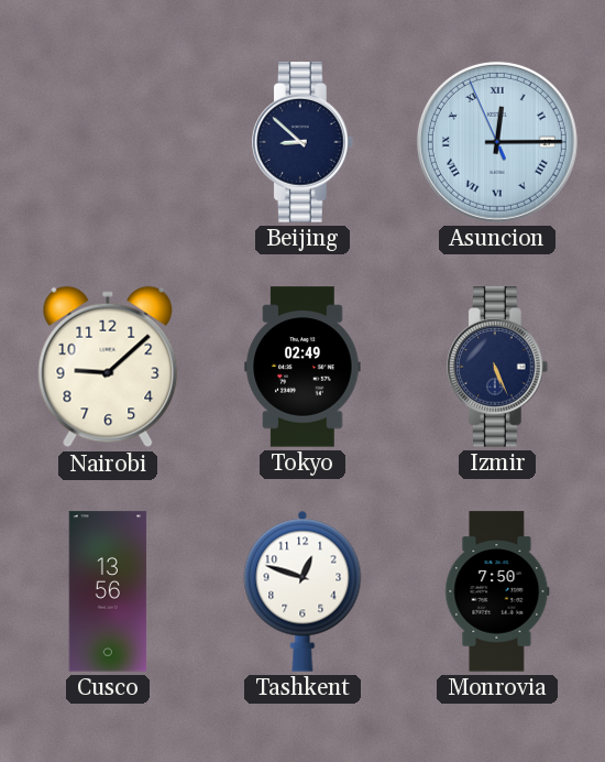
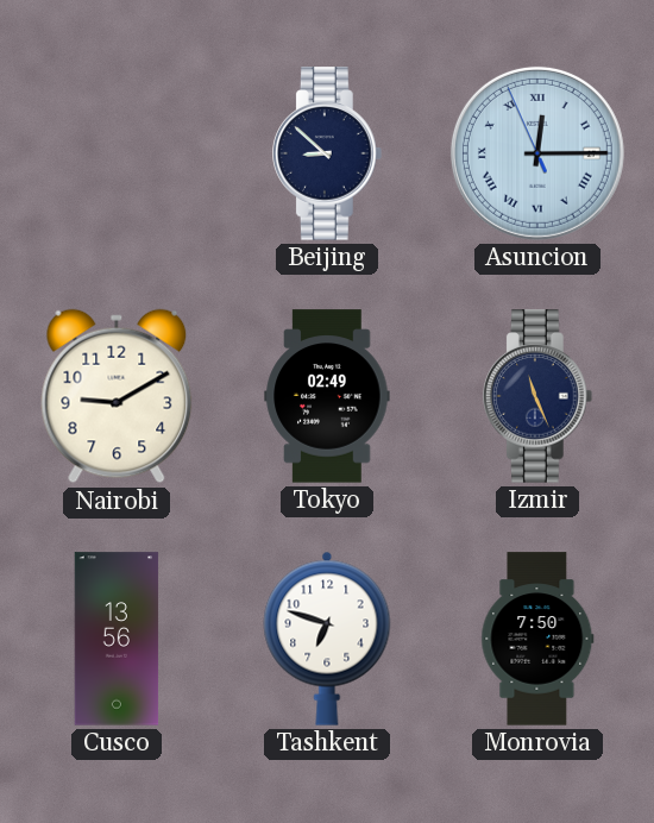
Nairobi: 9:08 -> 9:10 (117, 396)
Izmir: 5:26 -> 11:26 (537, 396)
Tashkent: 12:48 -> 6:48 (327, 639)
